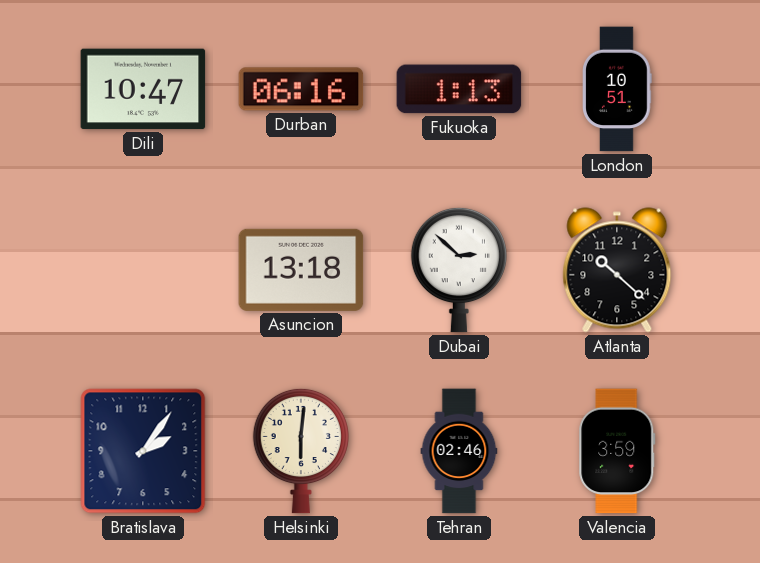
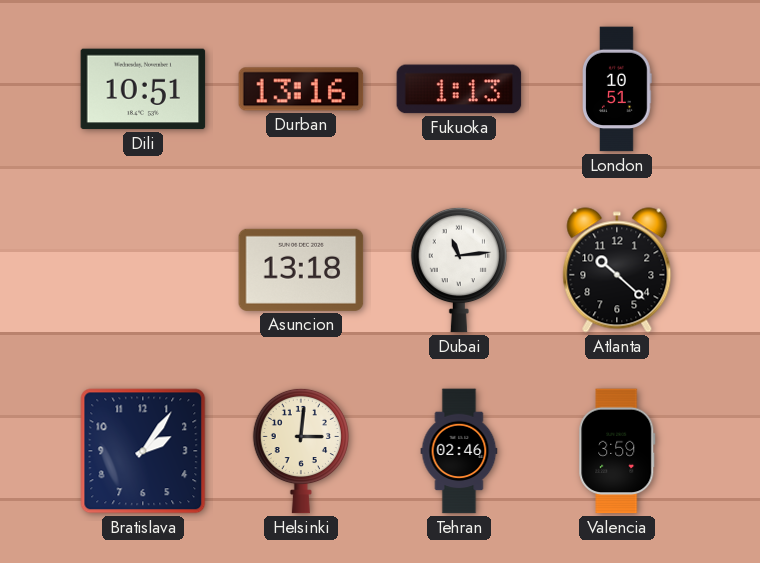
Dili: 10:47 -> 10:51 (143, 89)
Durban: 06:16 -> 13:16 (301, 89)
Dubai: 2:52 -> 11:14 (459, 270)
Helsinki: 6:01 -> 3:01 (301, 451)
